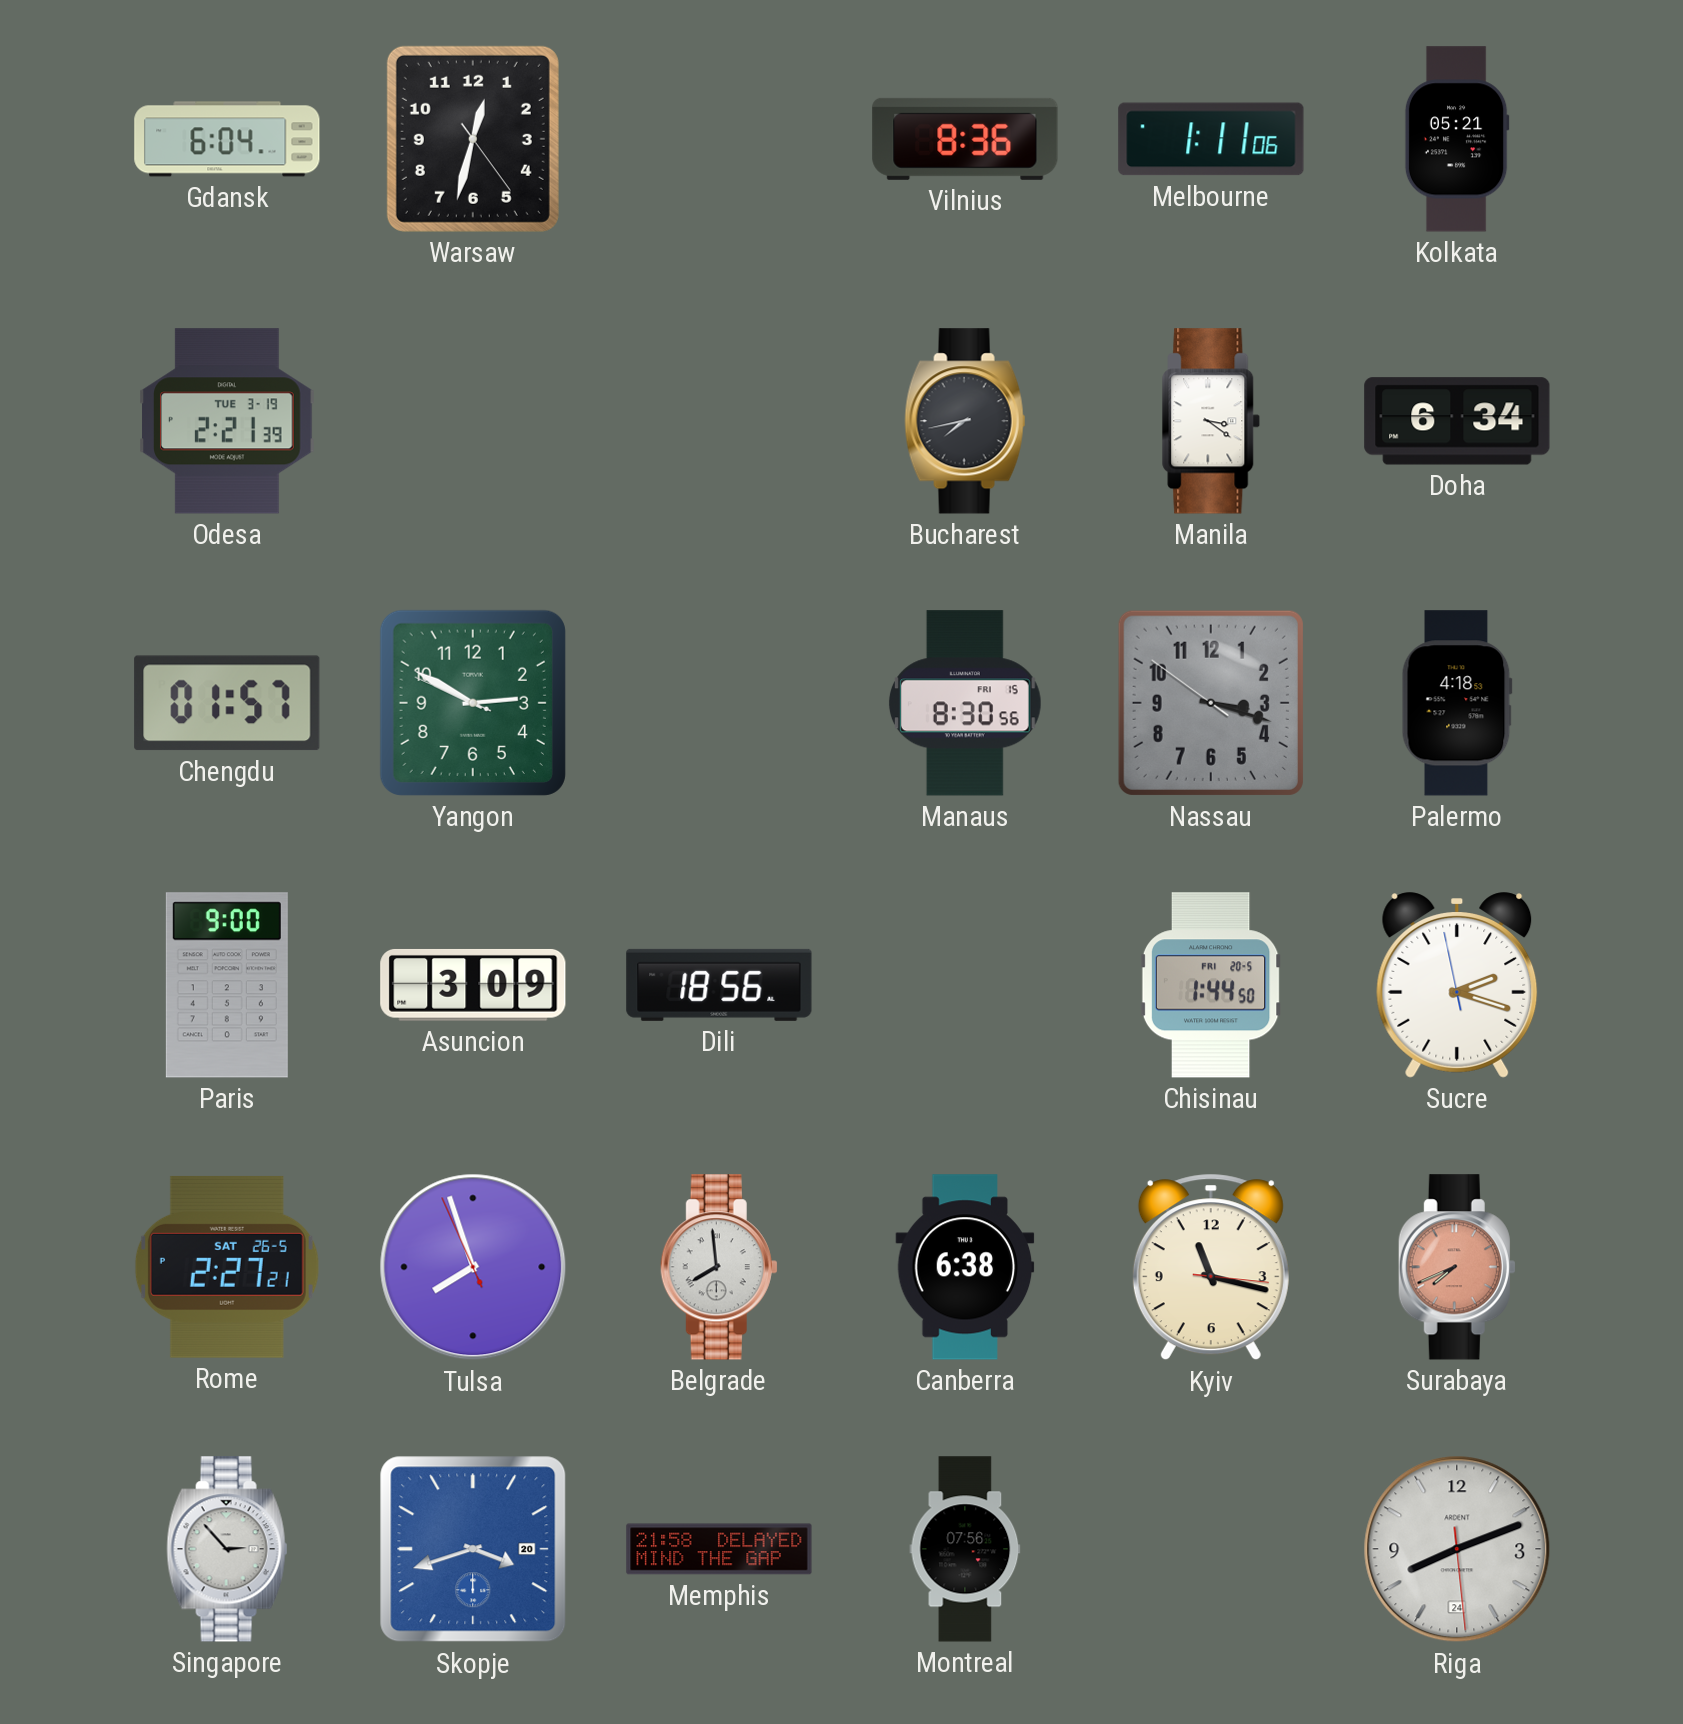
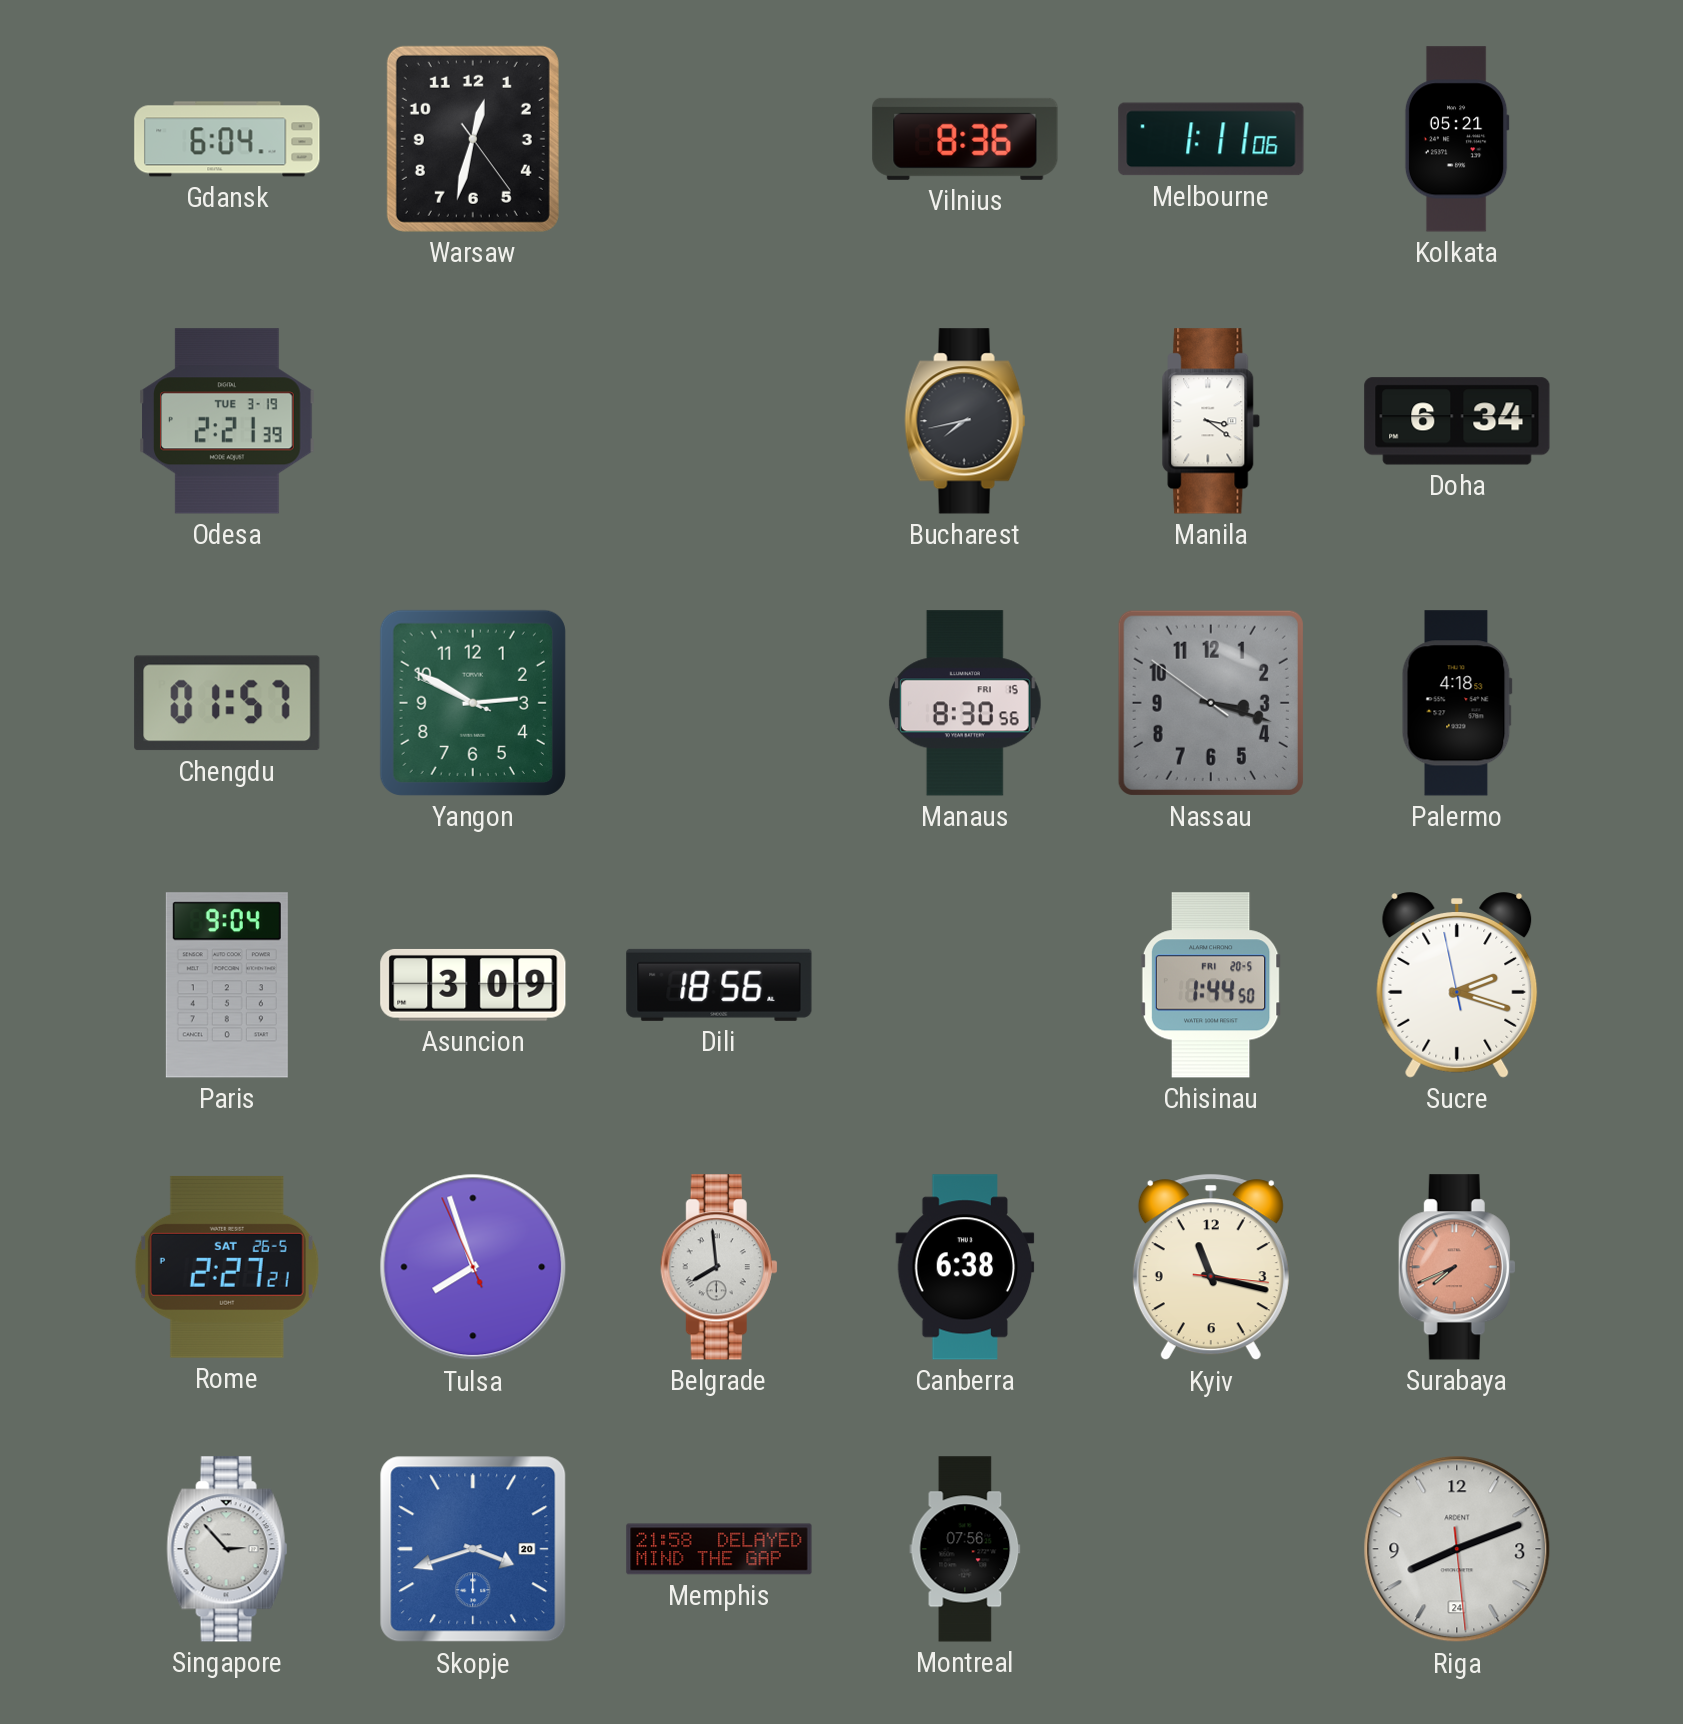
Paris: 9:00 -> 9:04 (227, 985)
